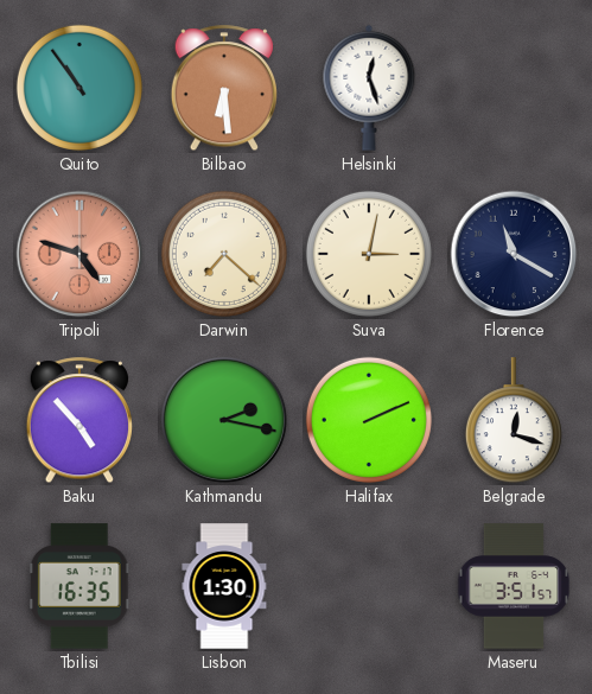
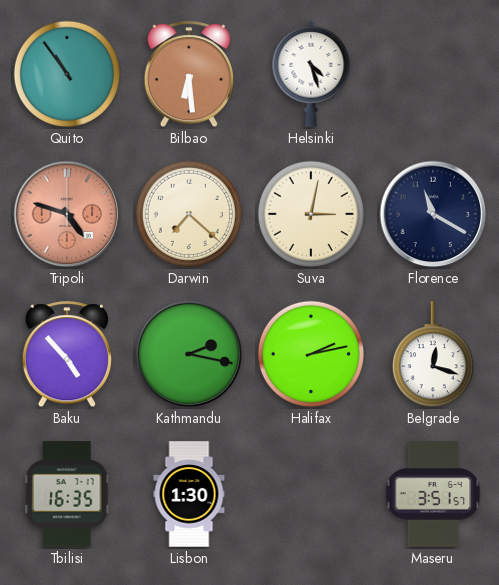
Helsinki: 12:27 -> 4:27 (311, 74)
Halifax: 2:11 -> 2:13 (311, 354)
